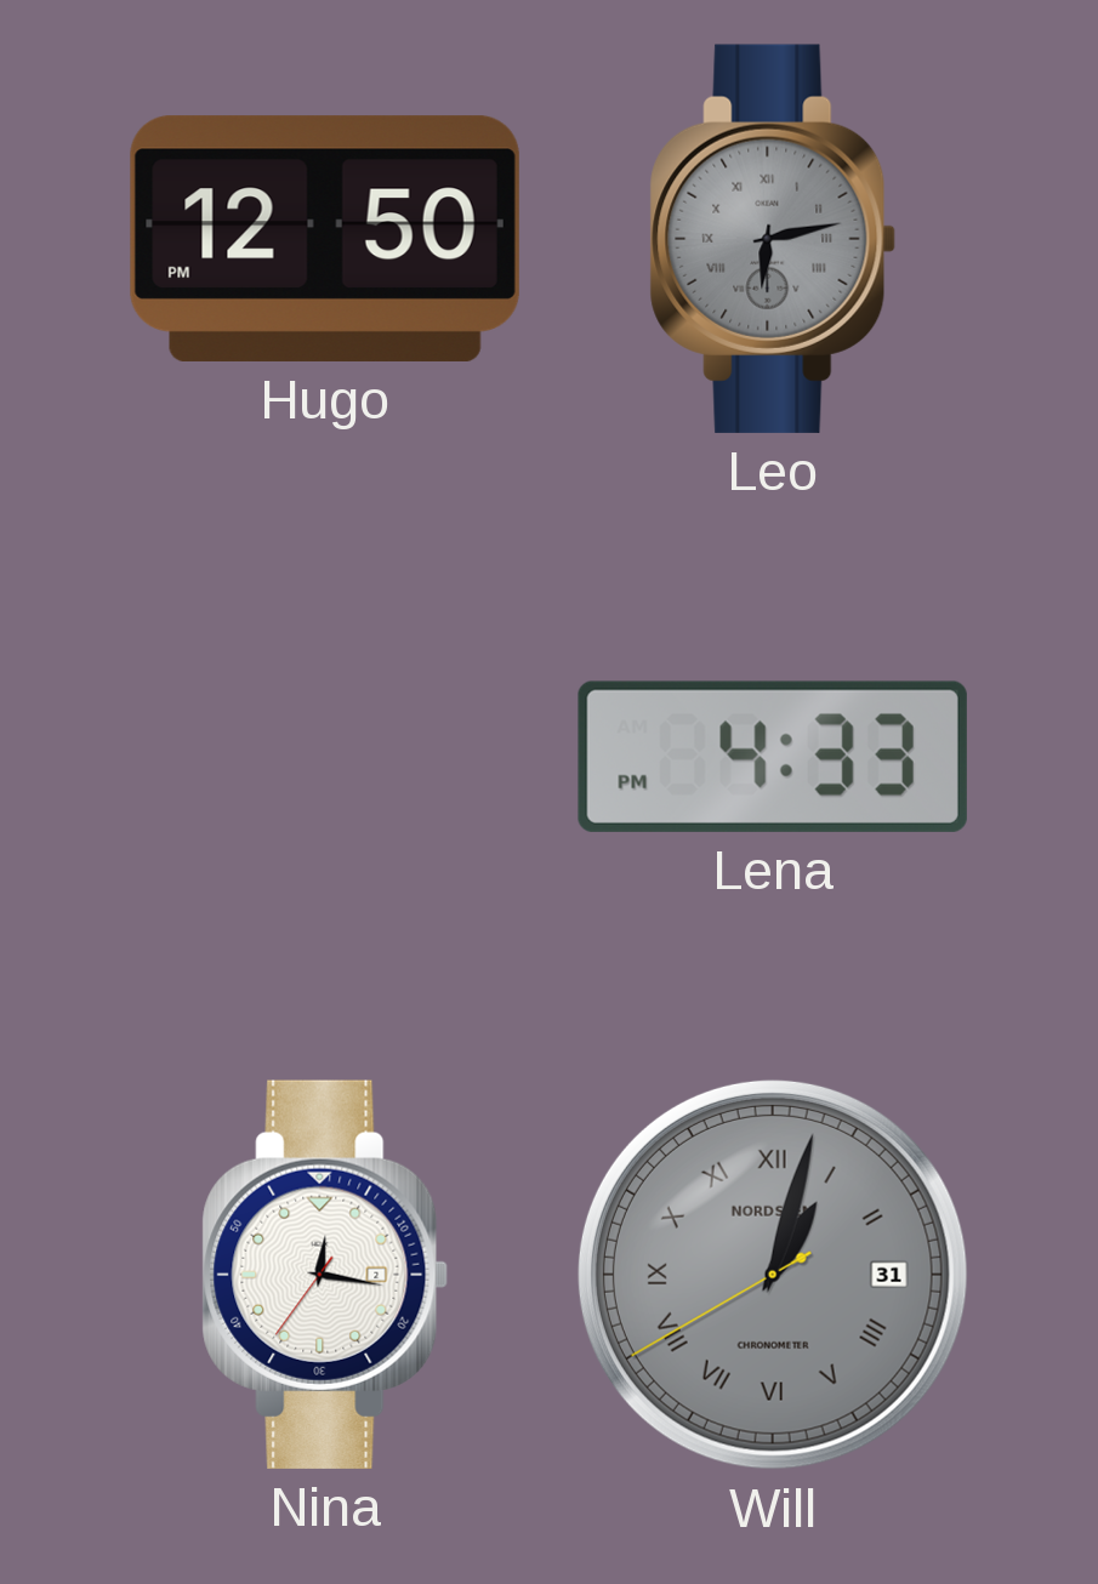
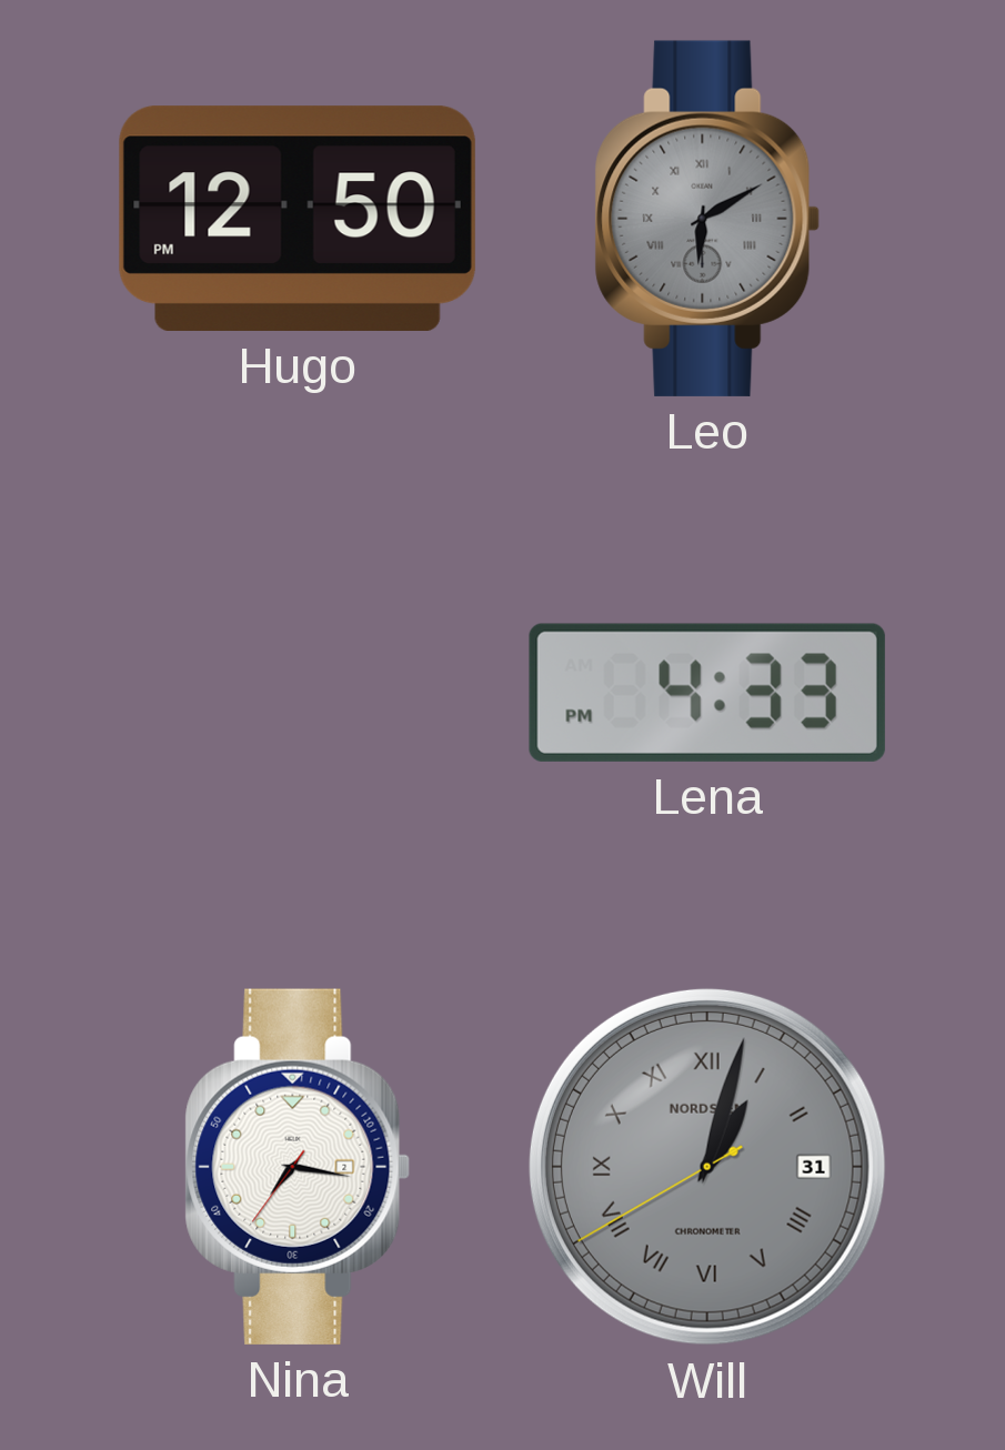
Leo: 6:13 -> 6:10 (707, 219)
Nina: 12:16 -> 7:16 (298, 1167)
